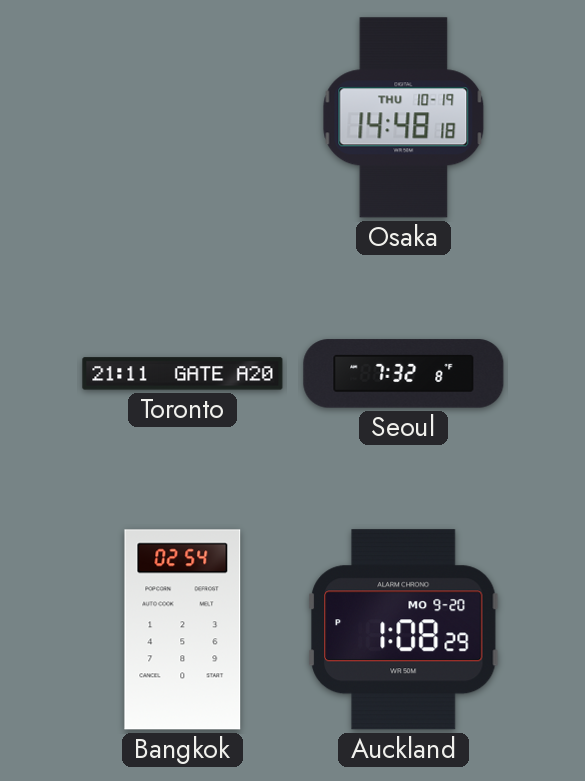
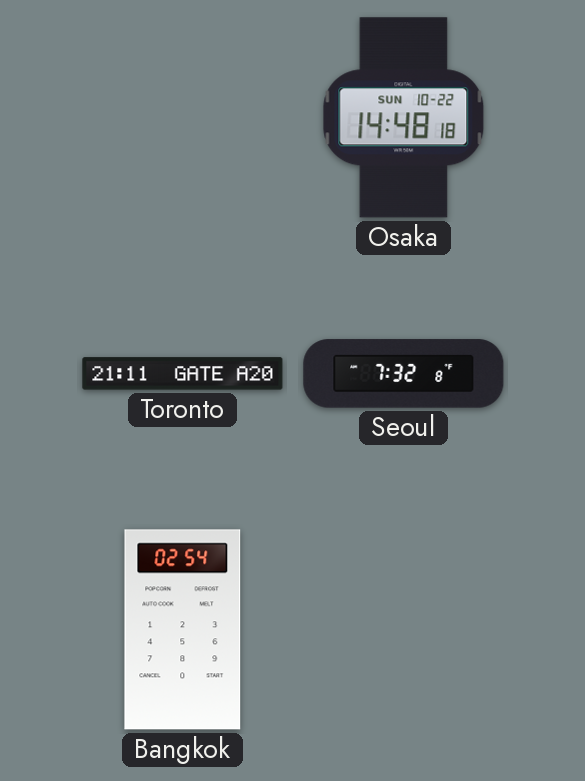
Osaka date: THU 10-19 -> SUN 10-22 (404, 118)
Auckland: 1:08 -> none (404, 630)
